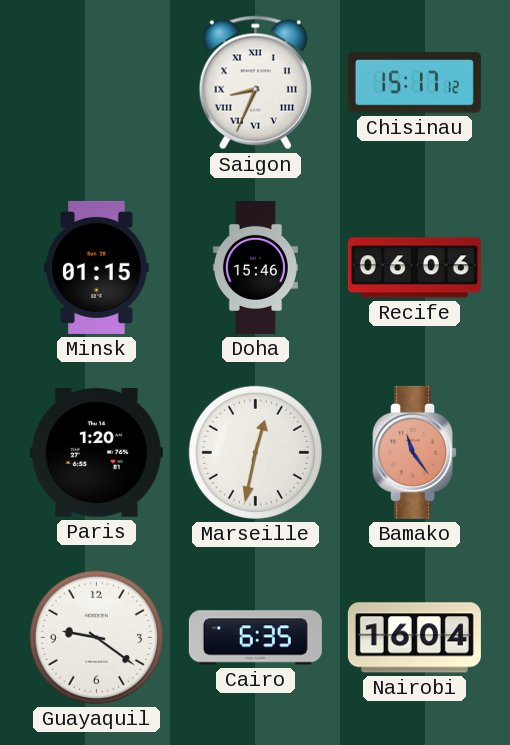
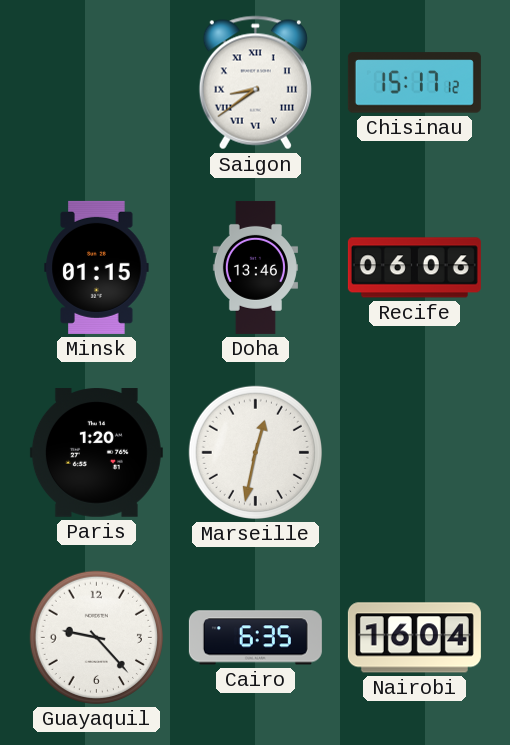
Saigon: 8:34 -> 8:39 (255, 83)
Doha: 15:46 -> 13:46 (255, 267)
Bamako: 11:24 -> none (415, 452)
Guayaquil: 9:21 -> 9:23 (96, 637)
